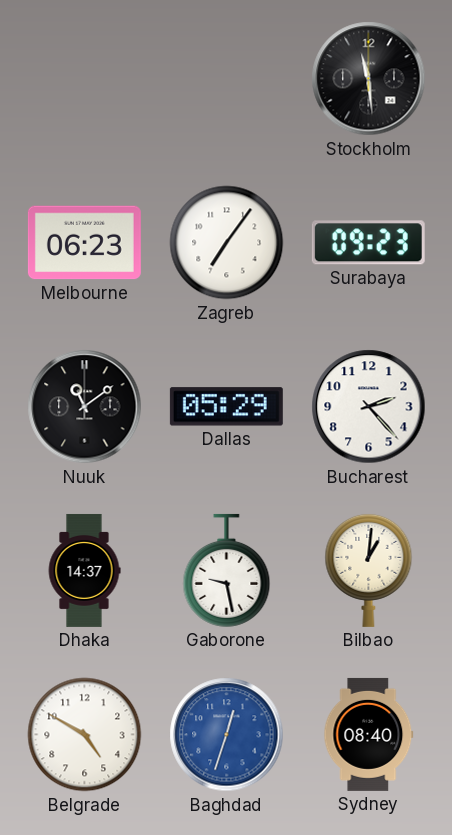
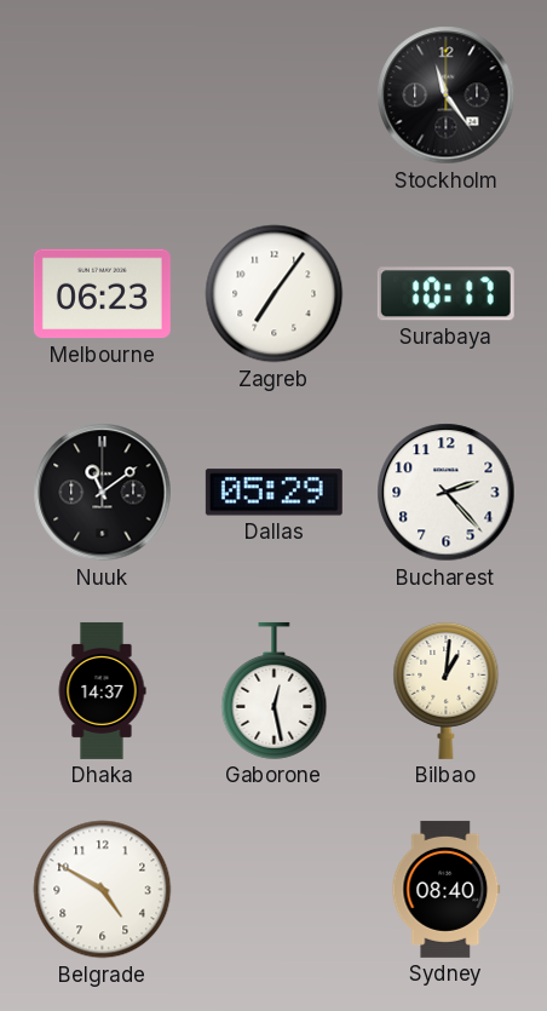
Stockholm: 11:29 -> 11:24 (447, 96)
Surabaya: 09:23 -> 10:17 (445, 294)
Gaborone: 9:28 -> 12:28 (275, 690)
Baghdad: 12:33 -> none (227, 735)
